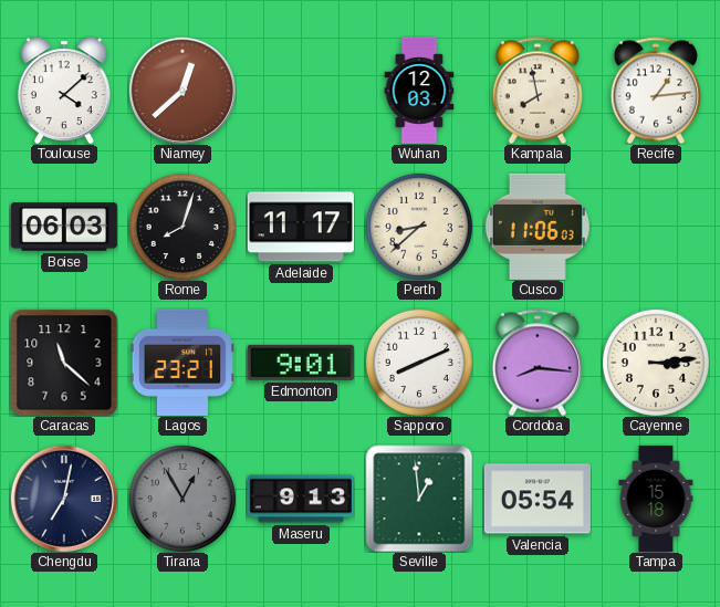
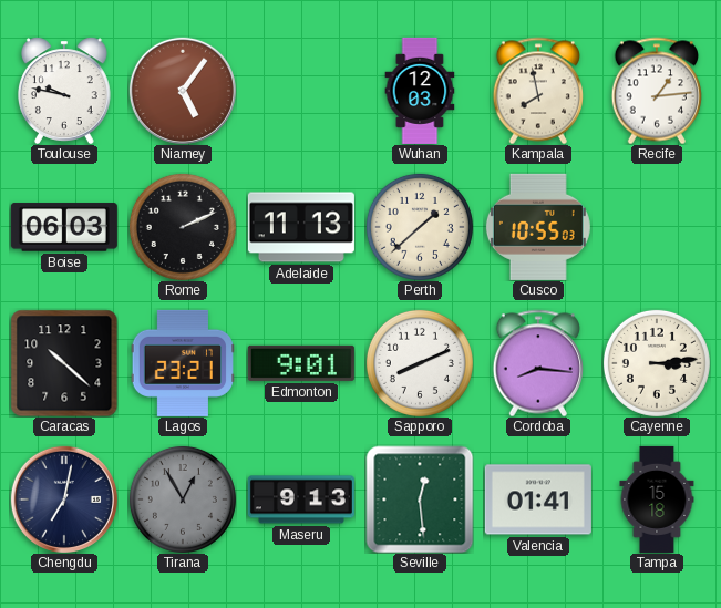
Toulouse: 4:08 -> 9:47 (64, 91)
Niamey: 12:38 -> 5:06 (183, 91)
Rome: 8:03 -> 2:11 (183, 227)
Adelaide: 11:17 -> 11:13 (301, 227)
Perth: 8:38 -> 1:38 (420, 227)
Cusco: 11:06 -> 10:55 (538, 227)
Caracas: 11:22 -> 10:22 (64, 363)
Seville: 12:59 -> 12:29 (420, 499)
Valencia: 05:54 -> 01:41 (538, 499)
